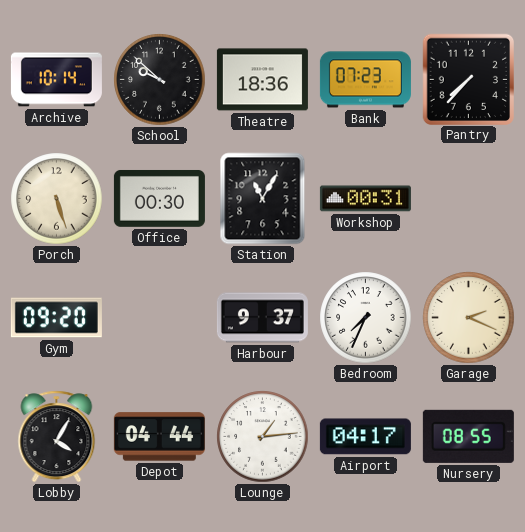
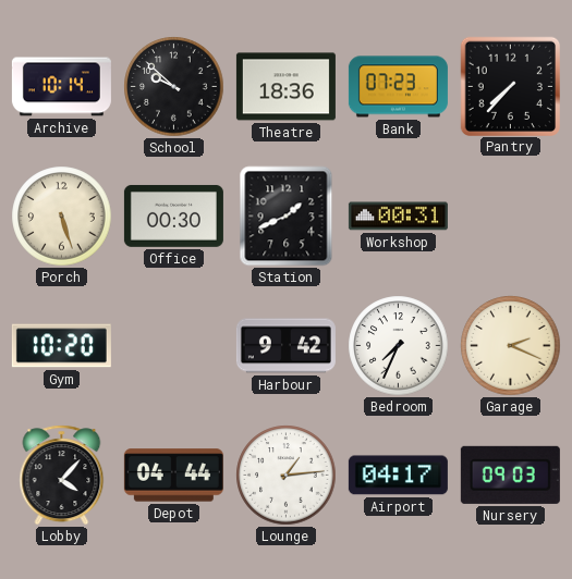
Station: 11:05 -> 1:41 (287, 217)
Gym: 09:20 -> 10:20 (61, 346)
Harbour: 9:37 -> 9:42 (285, 346)
Lobby: 4:05 -> 4:07 (62, 476)
Nursery: 08:55 -> 09:03 (510, 475)
